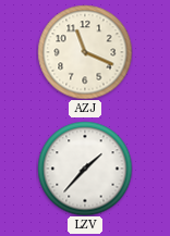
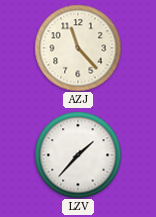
AZJ: 11:19 -> 11:23 (78, 48)
